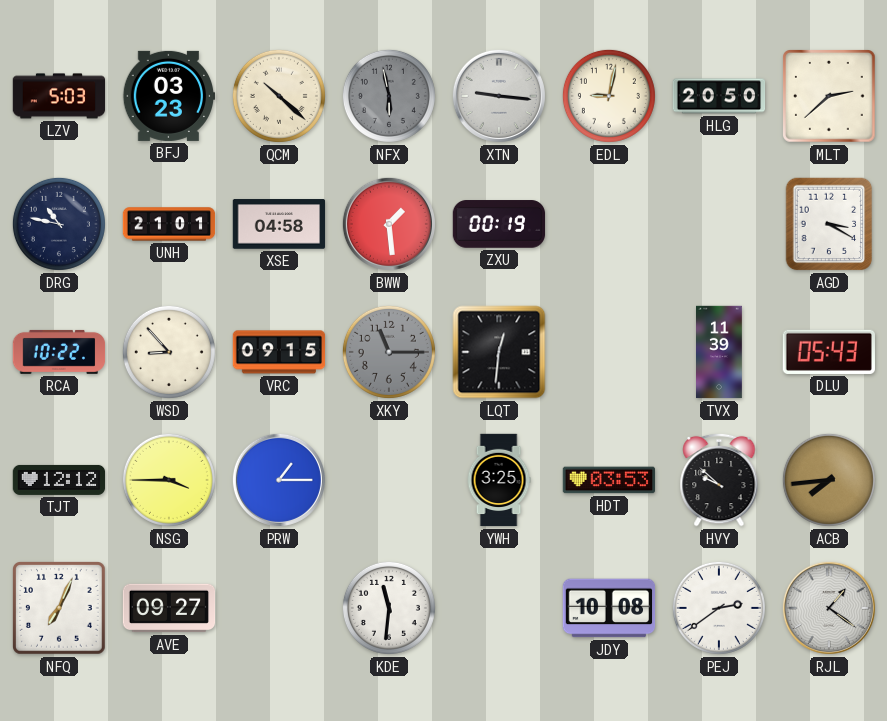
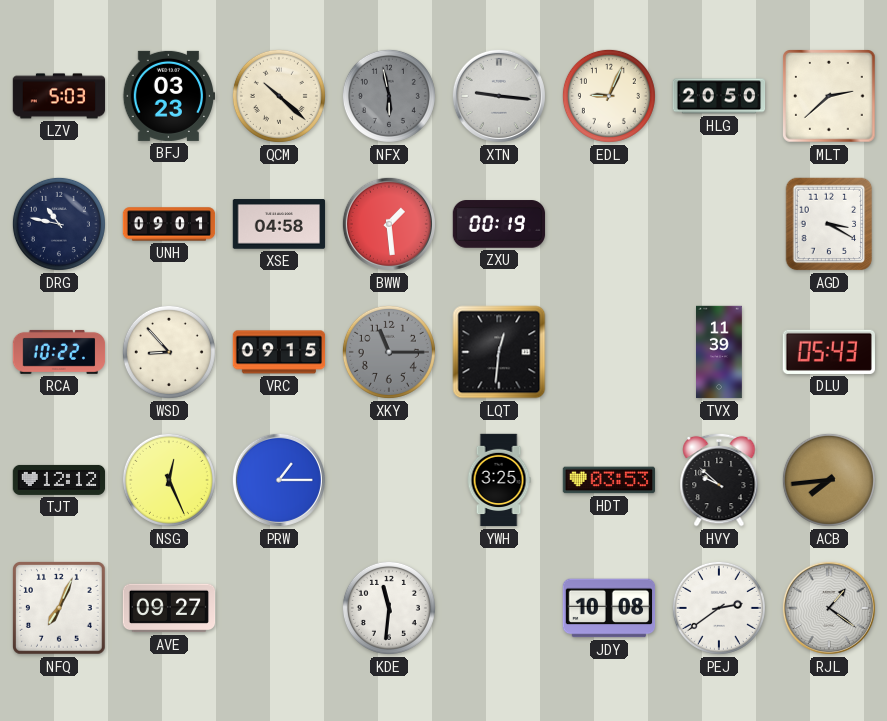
EDL: 9:02 -> 9:04 (609, 96)
UNH: 21:01 -> 09:01 (169, 224)
NSG: 3:45 -> 12:26 (169, 480)
